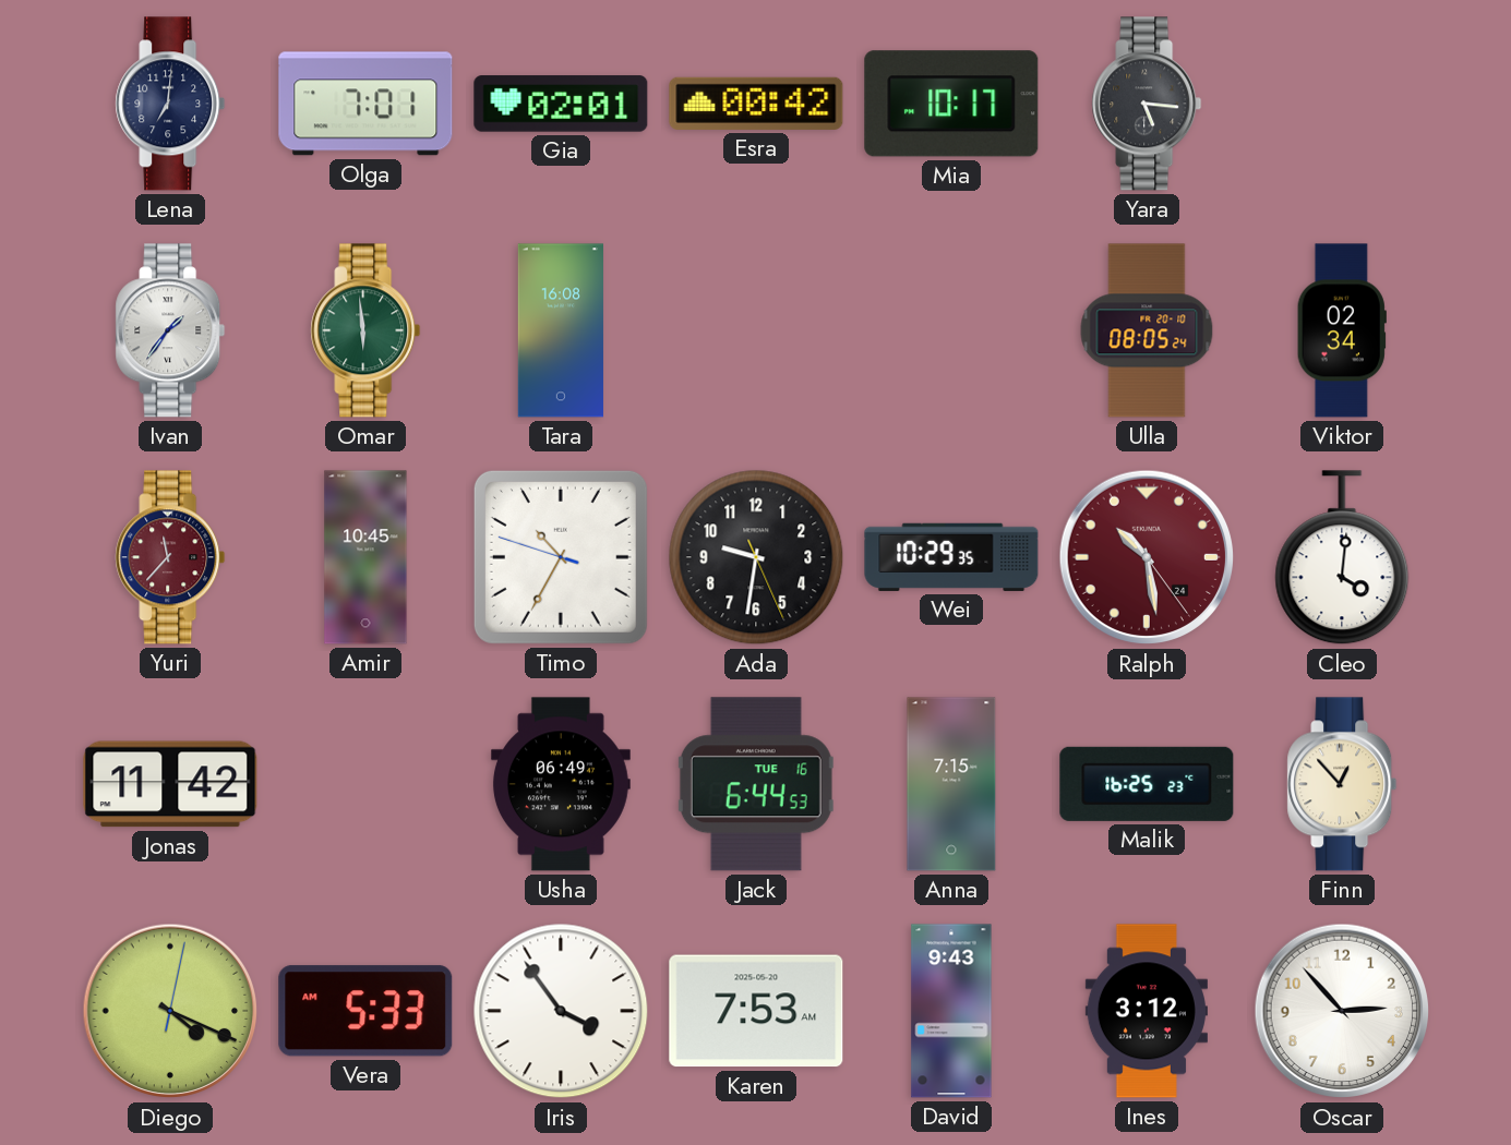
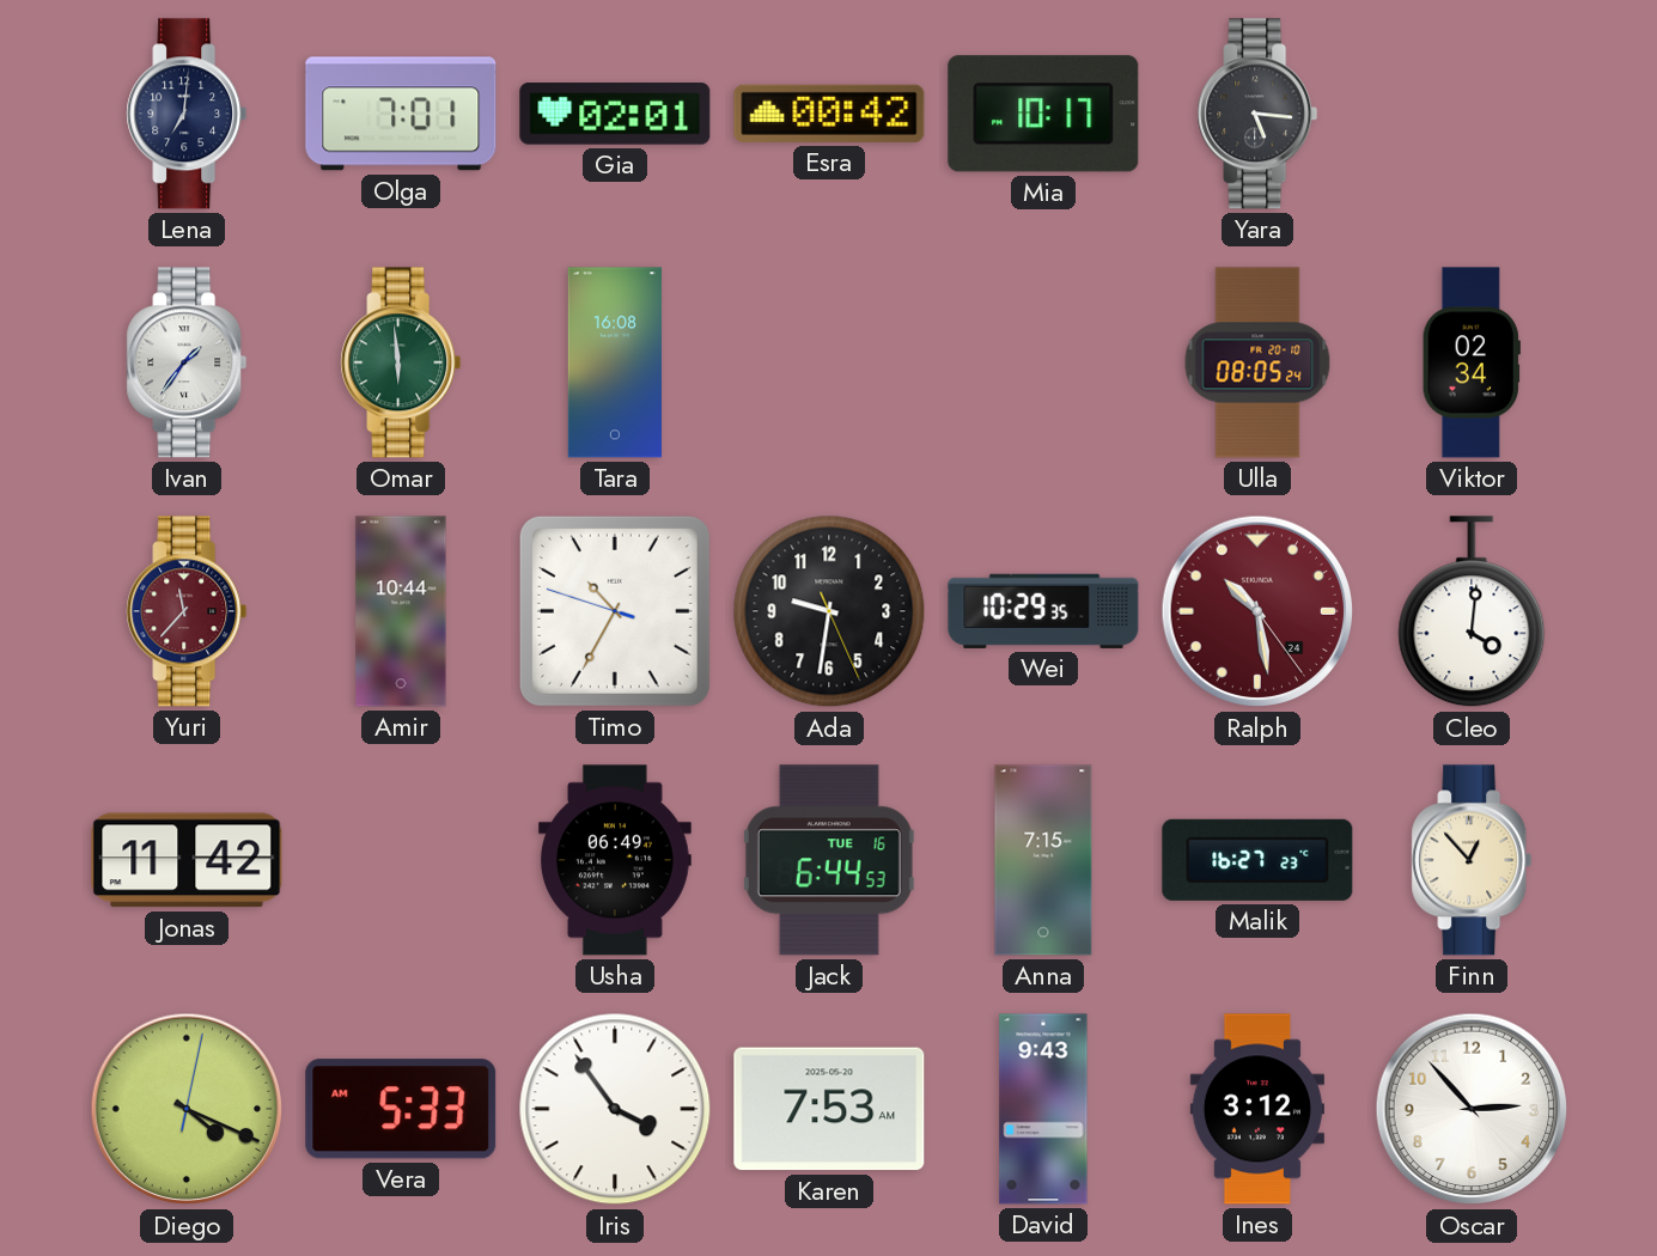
Amir: 10:45 -> 10:44 (401, 611)
Malik: 16:25 -> 16:27 (1257, 860)
